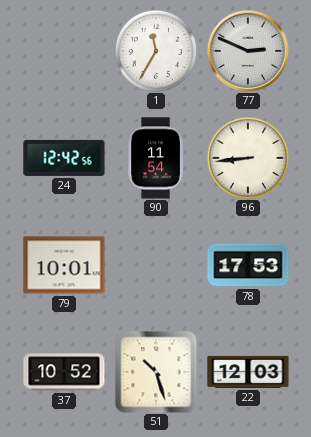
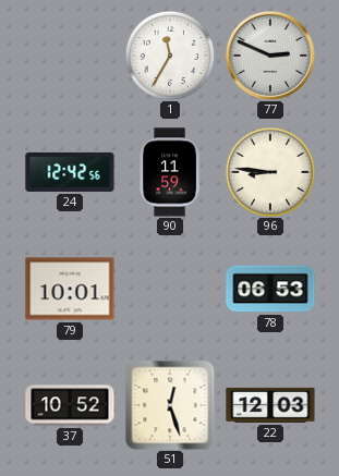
90: 11:54 -> 11:59 (170, 172)
96: 8:44 -> 8:46 (270, 172)
78: 17:53 -> 06:53 (270, 289)
51: 10:27 -> 12:27 (170, 405)
